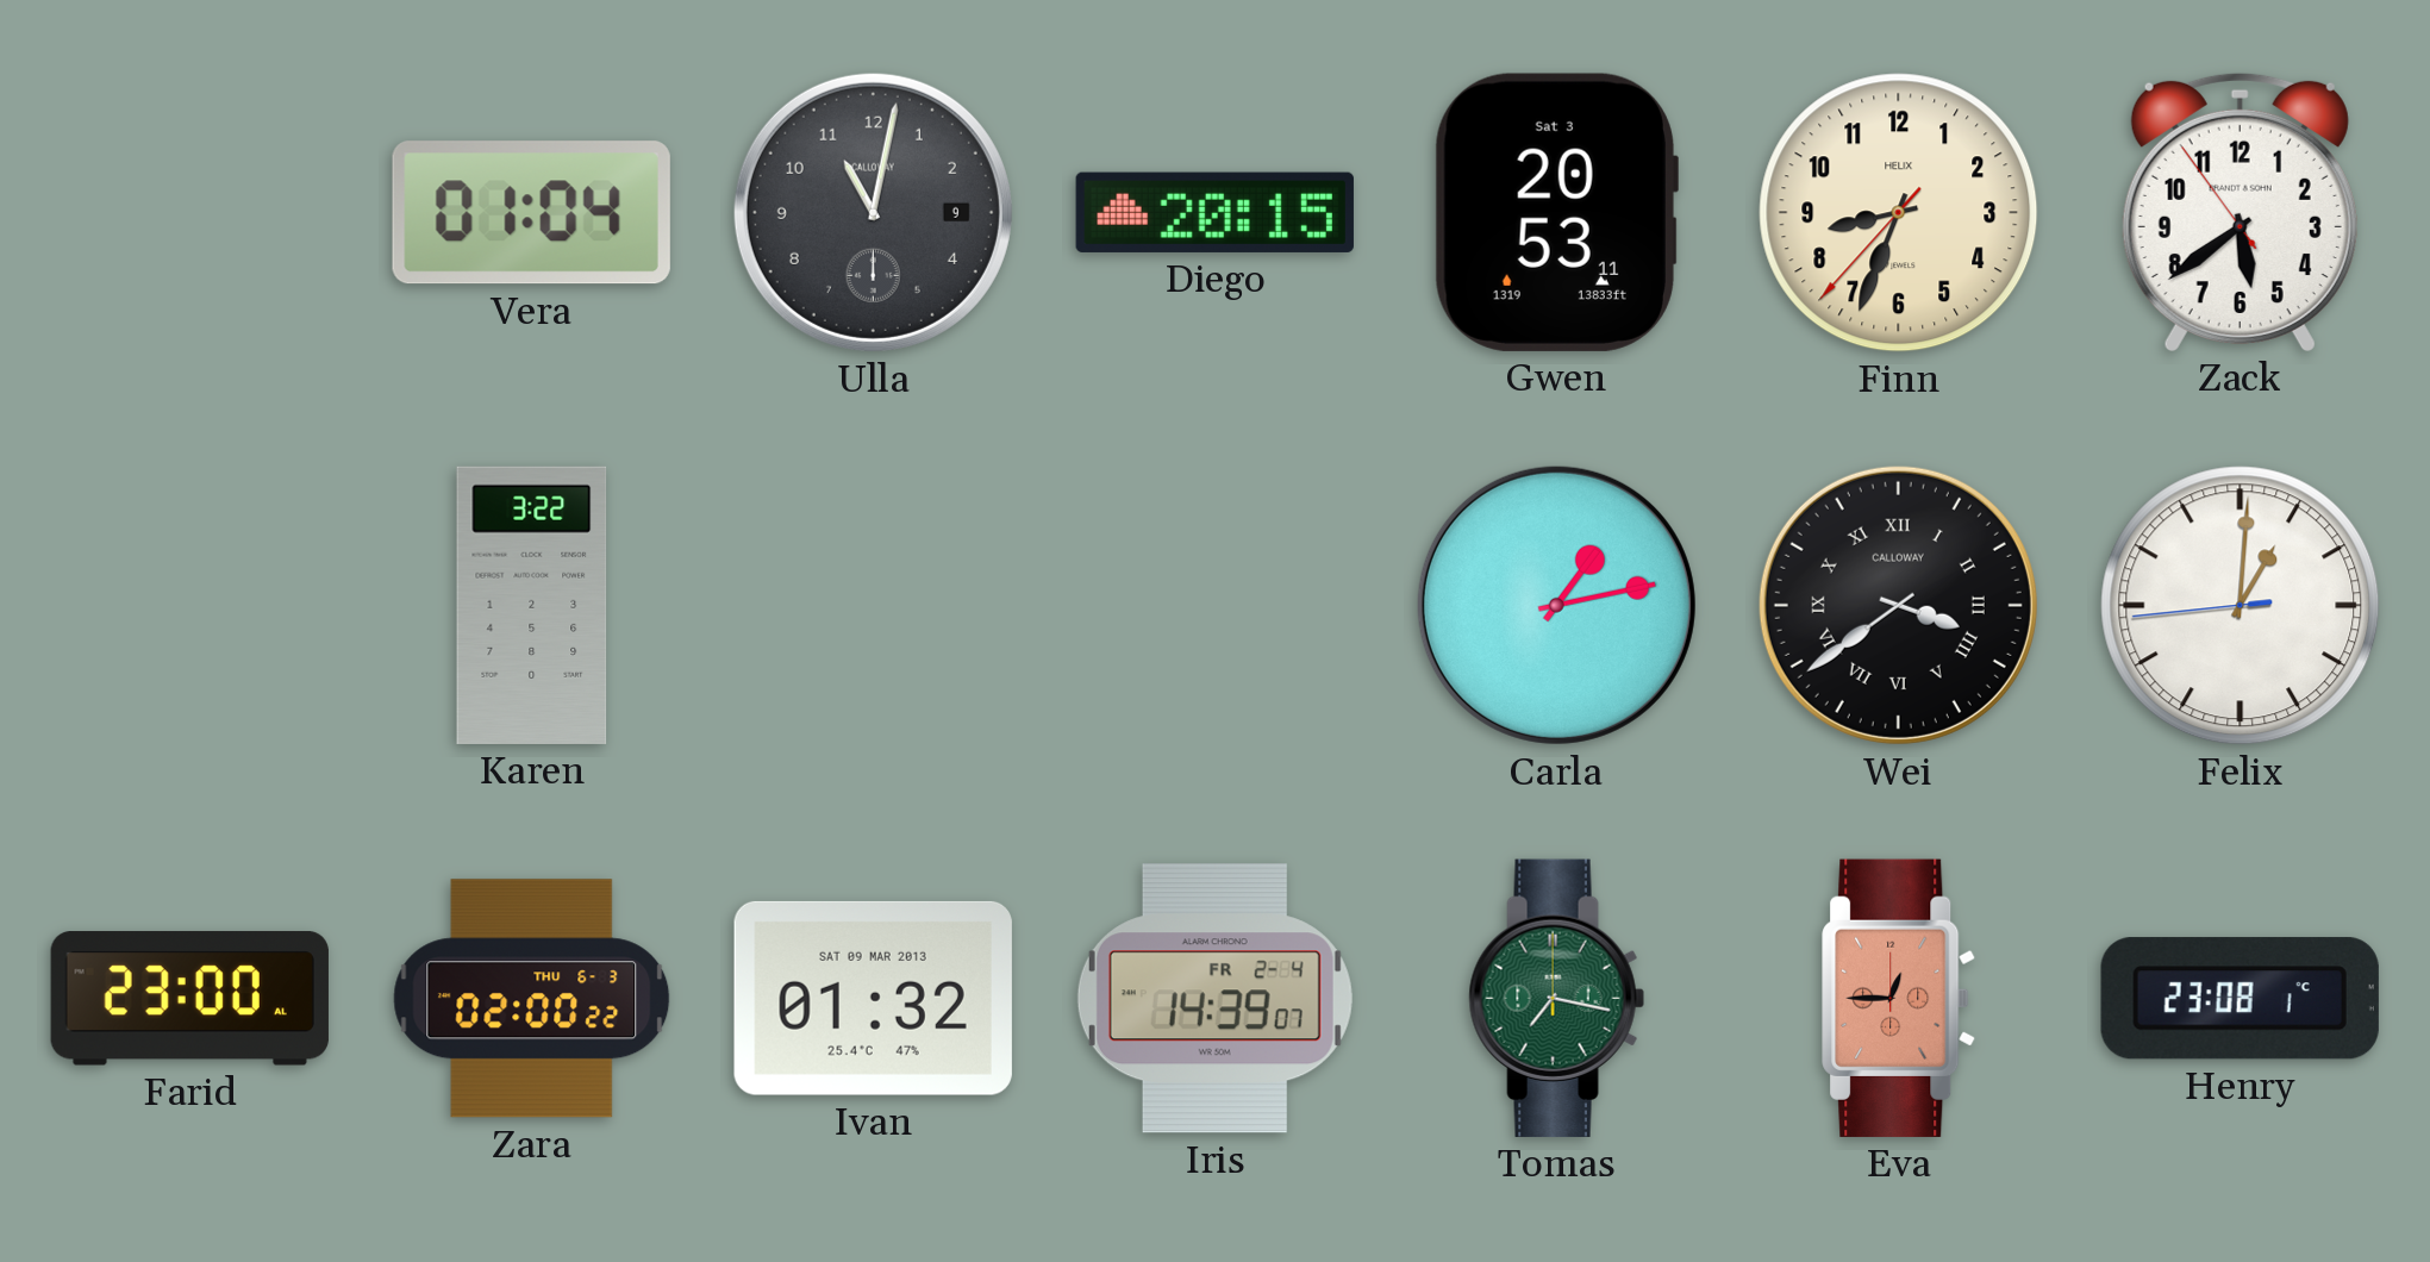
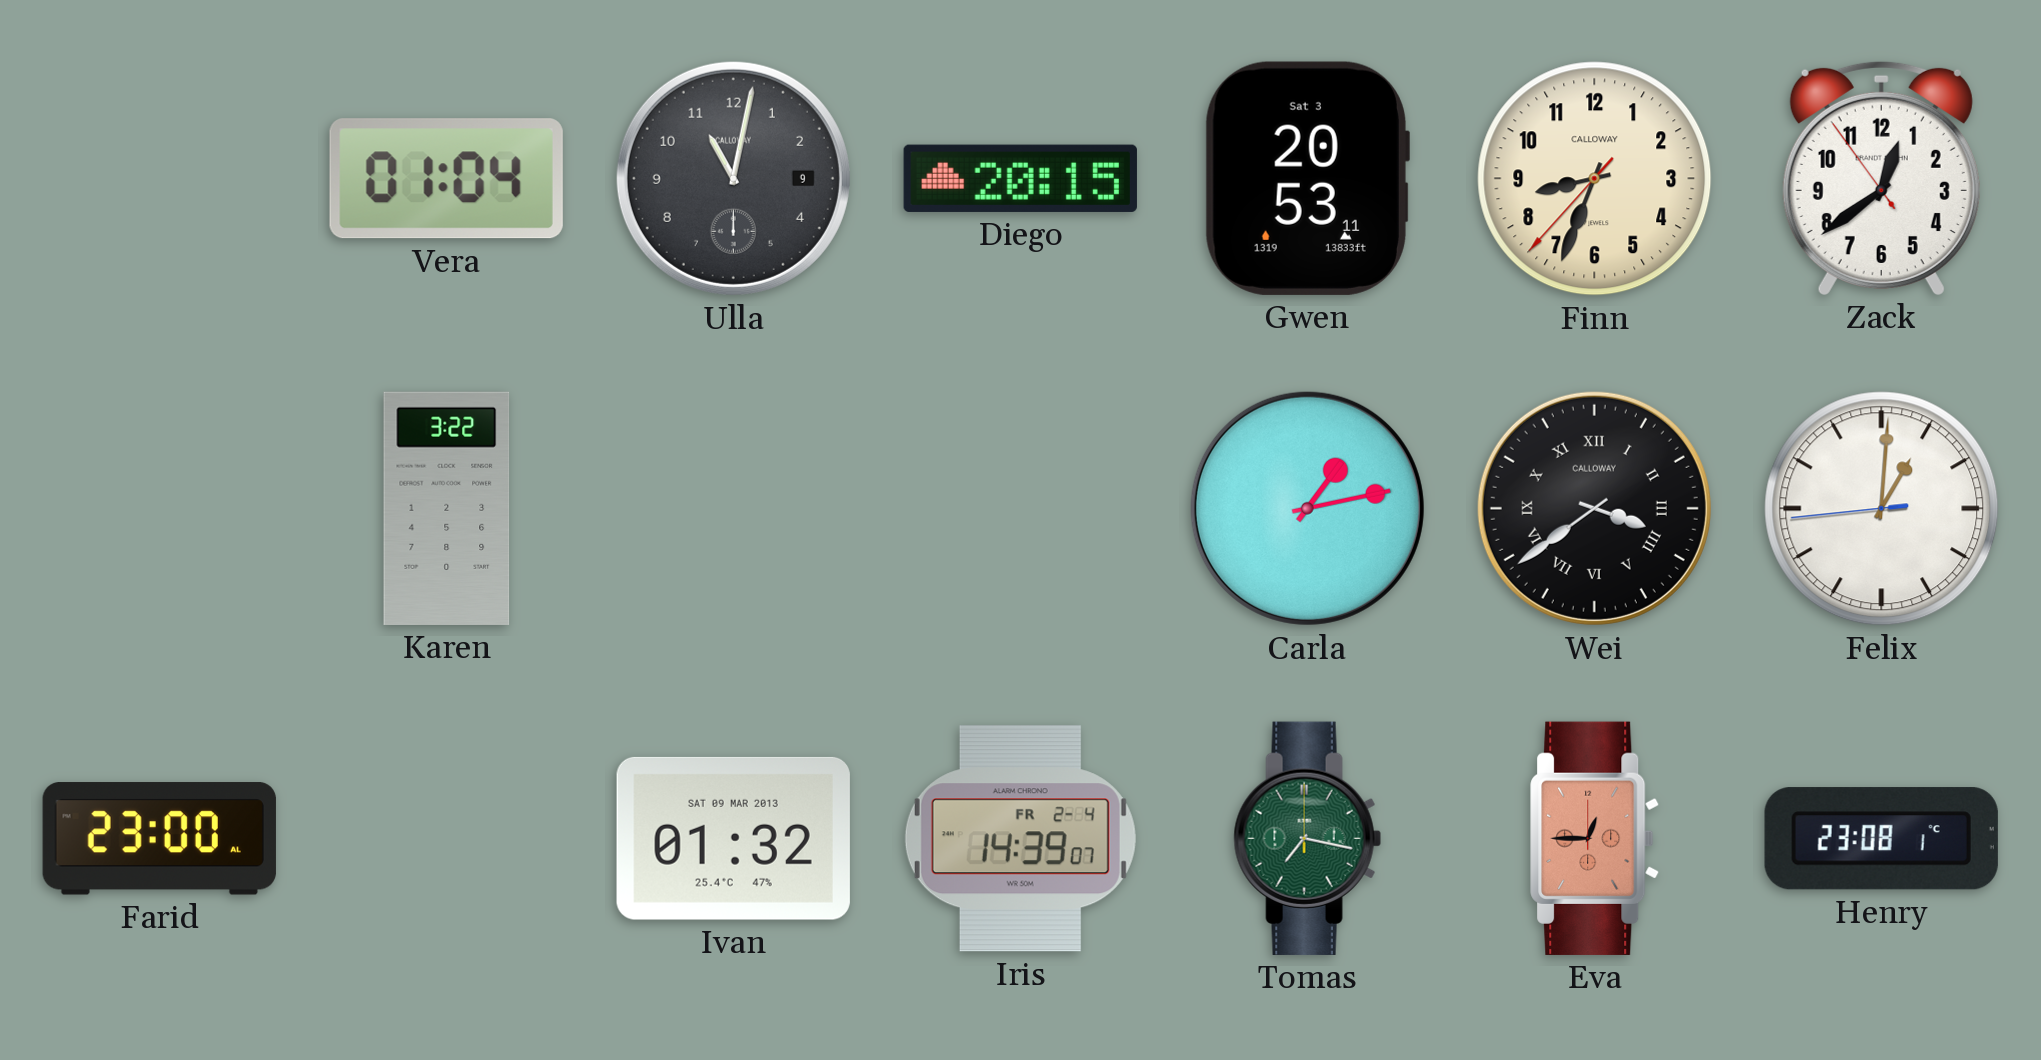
Finn brand: HELIX -> CALLOWAY (1595, 179)
Zack: 5:38 -> 12:38 (1881, 178)
Zara: 02:00 -> none (532, 999)
